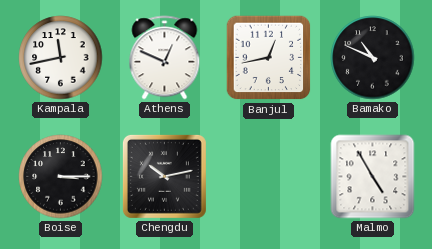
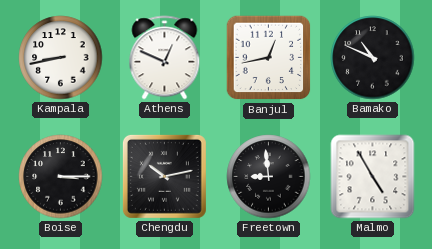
Kampala: 11:43 -> 8:43 (61, 58)
Freetown: none -> 8:59 (269, 177)
